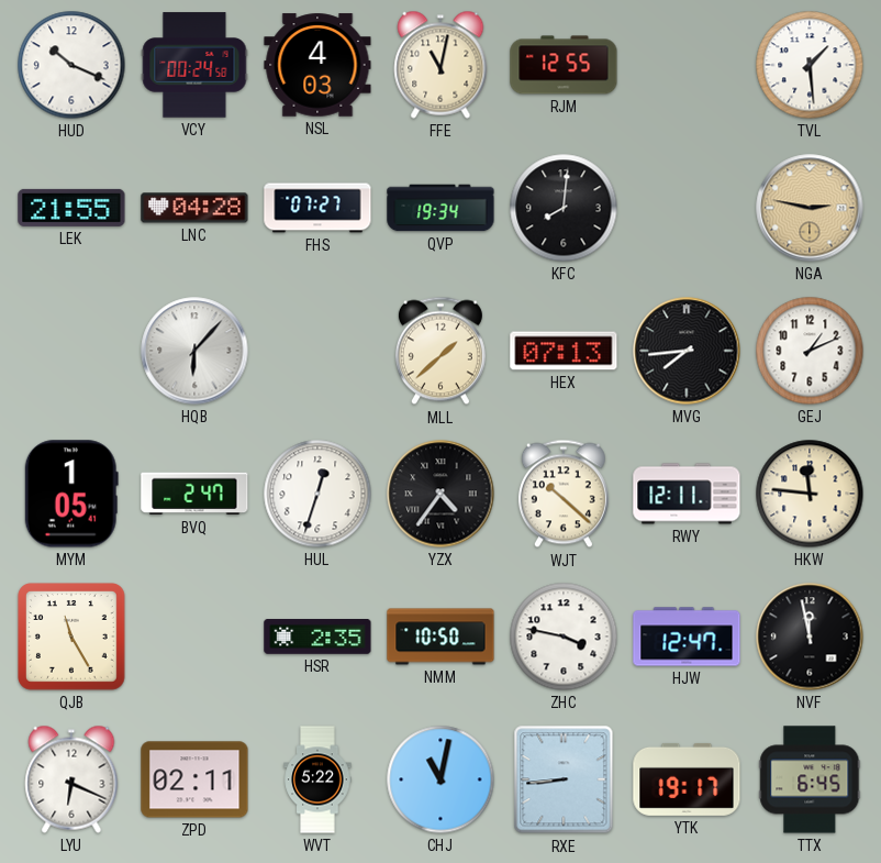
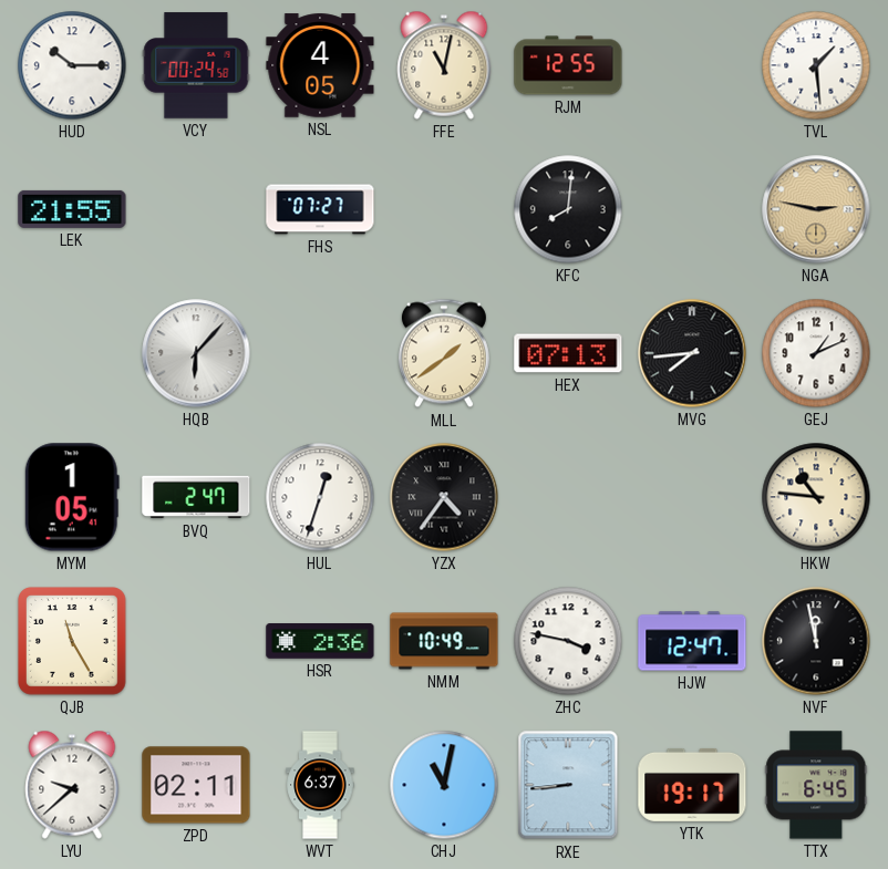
HUD: 10:19 -> 10:15 (72, 65)
NSL: 4:03 -> 4:05 (320, 65)
LNC: 04:28 -> none (194, 208)
QVP: 19:34 -> none (440, 208)
MLL: 1:38 -> 1:39 (444, 353)
WJT: 10:22 -> none (564, 494)
RWY: 12:11 -> none (687, 494)
HKW: 11:46 -> 10:46 (816, 497)
HSR: 2:35 -> 2:36 (320, 642)
NMM: 10:50 -> 10:49 (444, 641)
LYU: 6:19 -> 9:38 (72, 785)
WVT: 5:22 -> 6:37 (320, 785)
